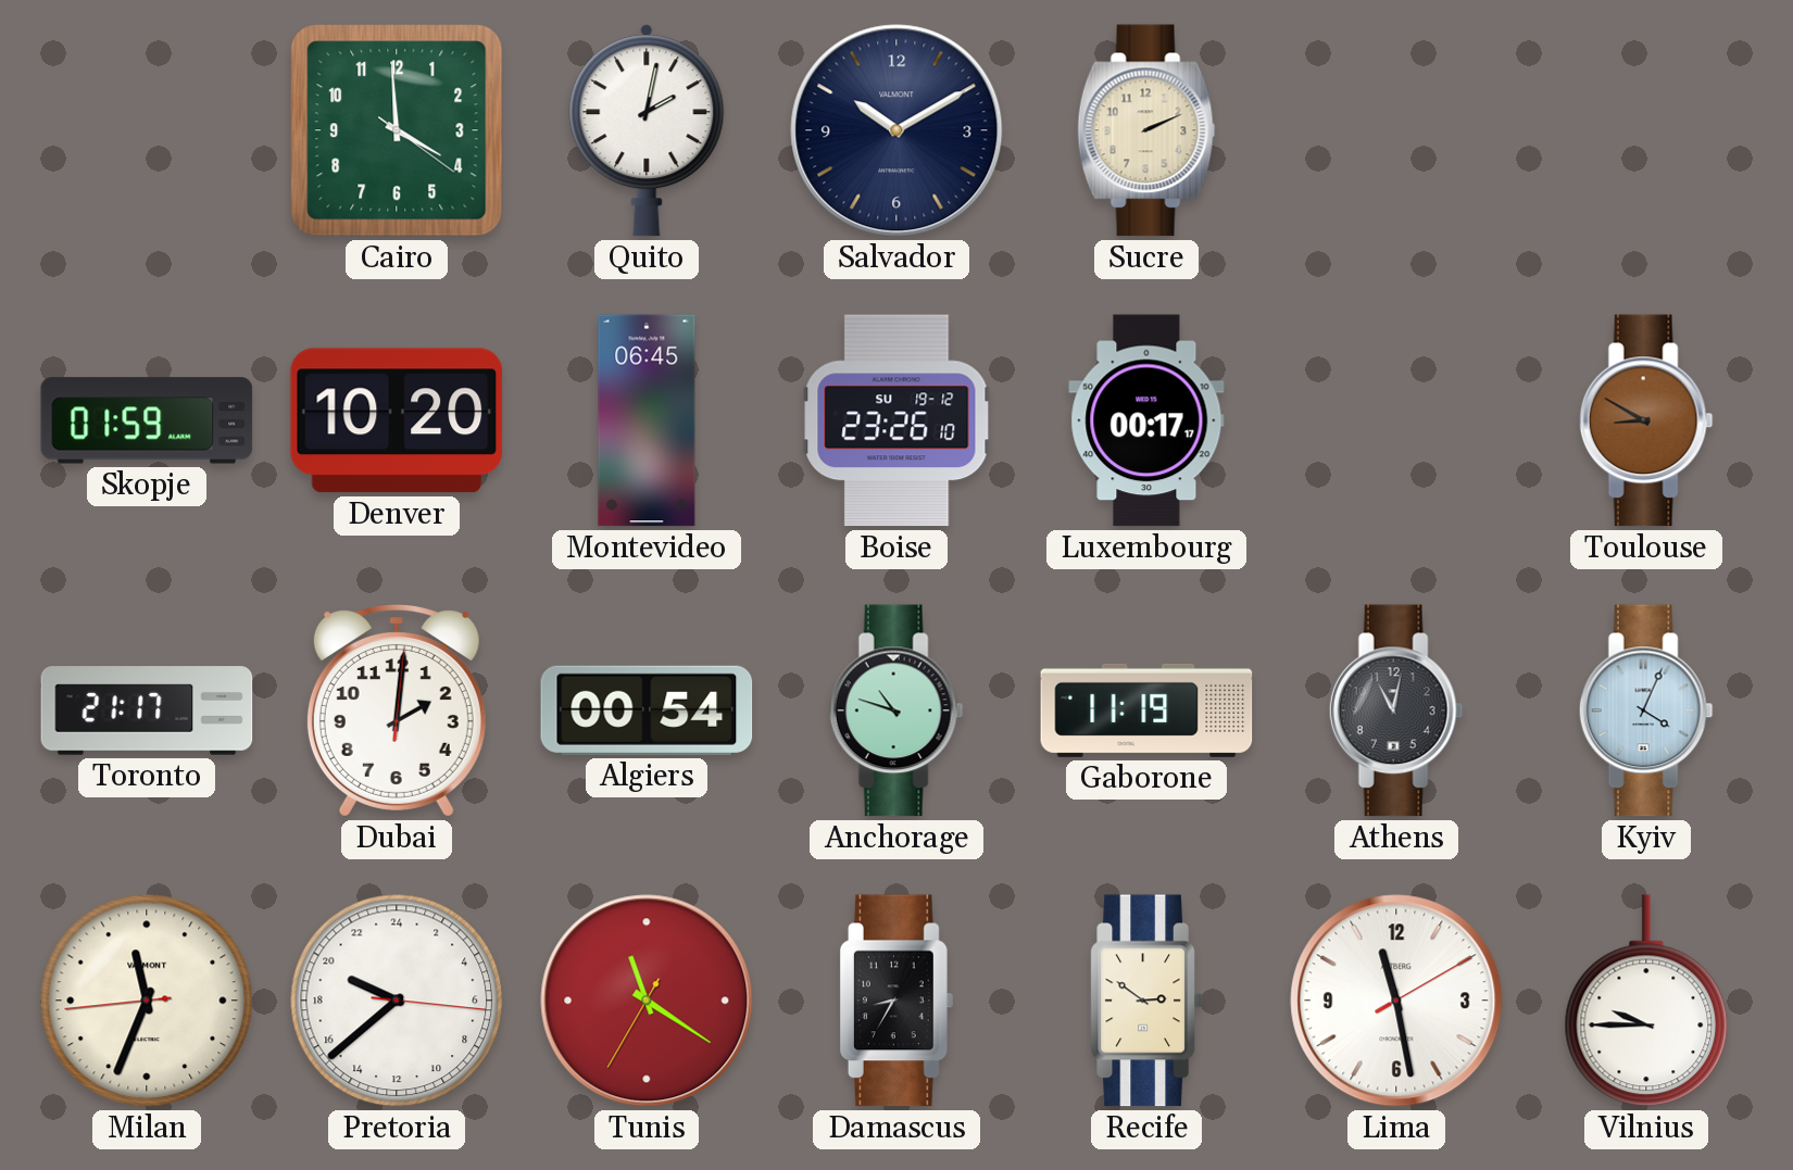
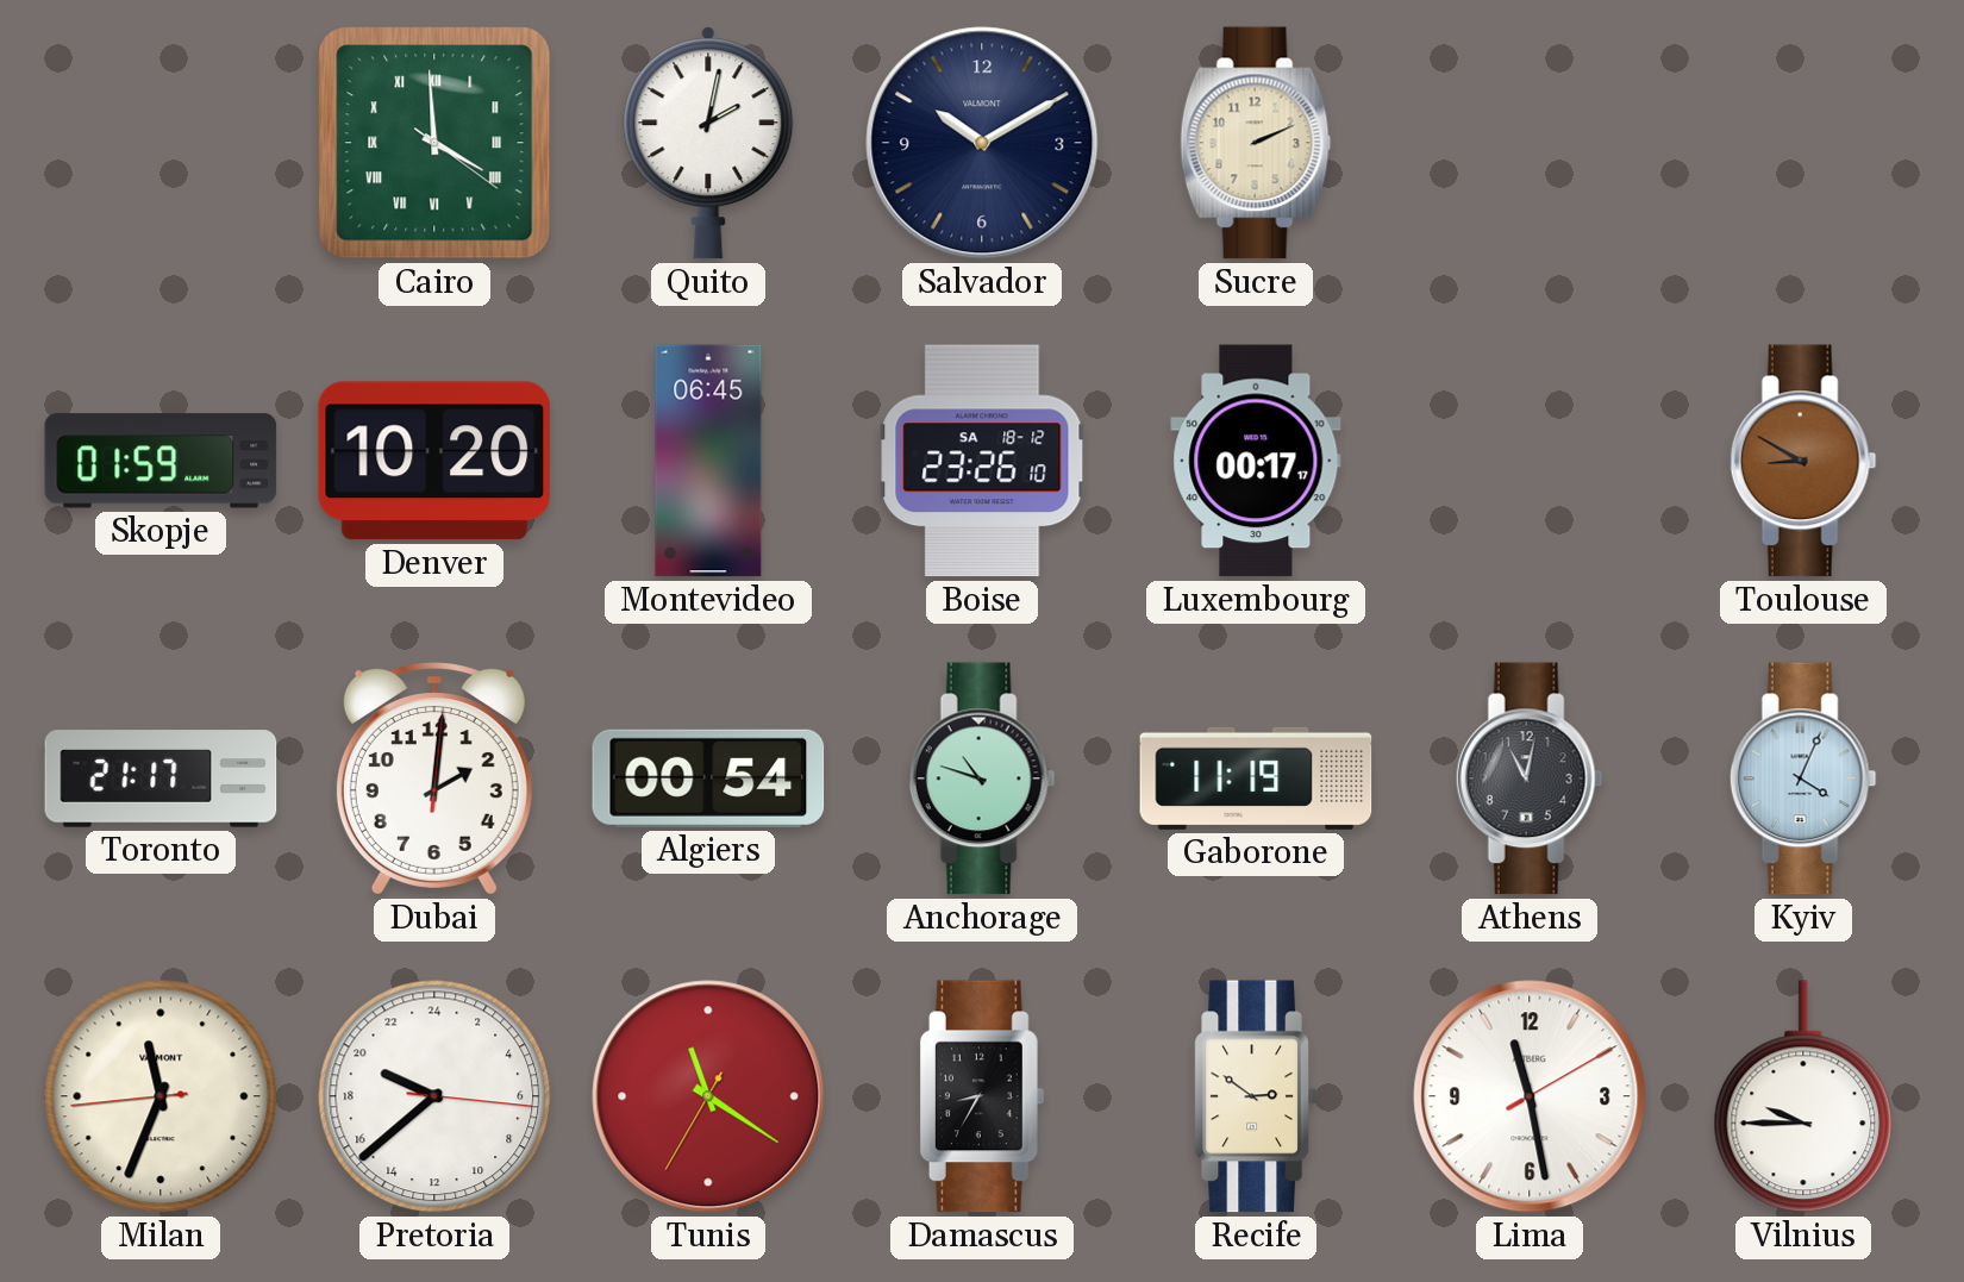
Cairo numerals: Arabic -> Roman (434, 143)
Boise date: SU 19-12 -> SA 18-12 (982, 461)
